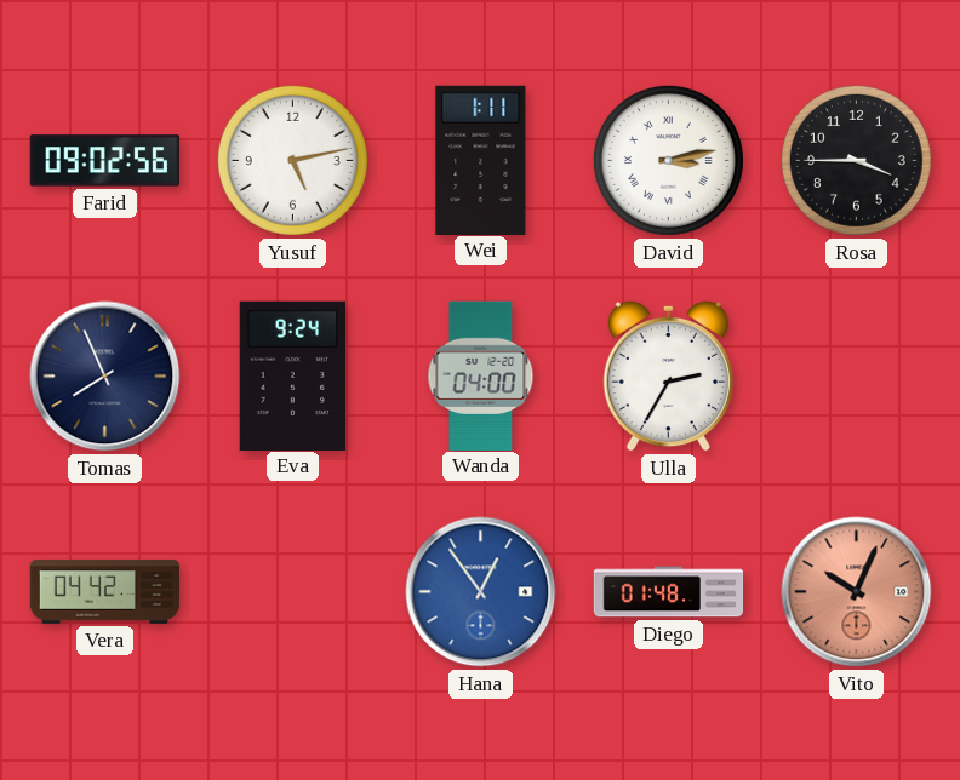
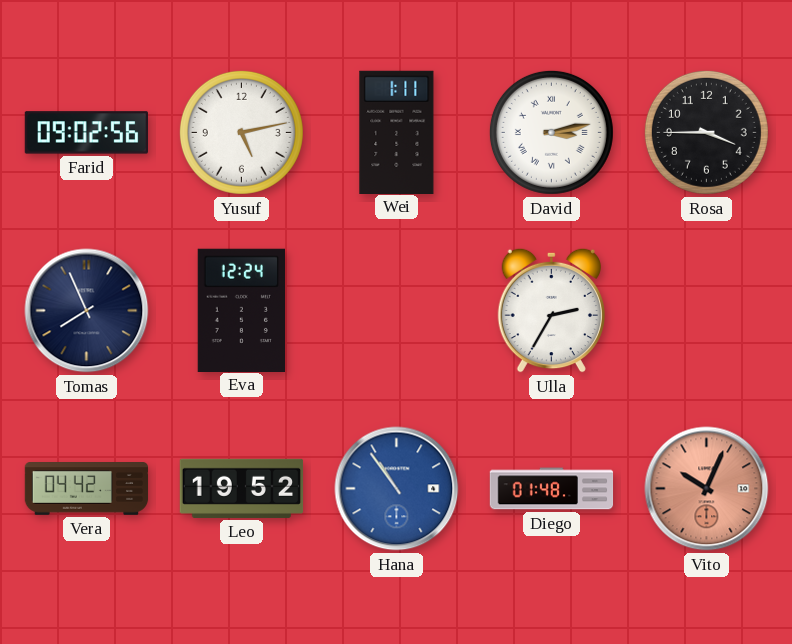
Eva: 9:24 -> 12:24 (241, 310)
Wanda: 04:00 -> none (481, 375)
Leo: none -> 19:52 (242, 488)
Hana: 12:54 -> 10:54 (397, 489)
